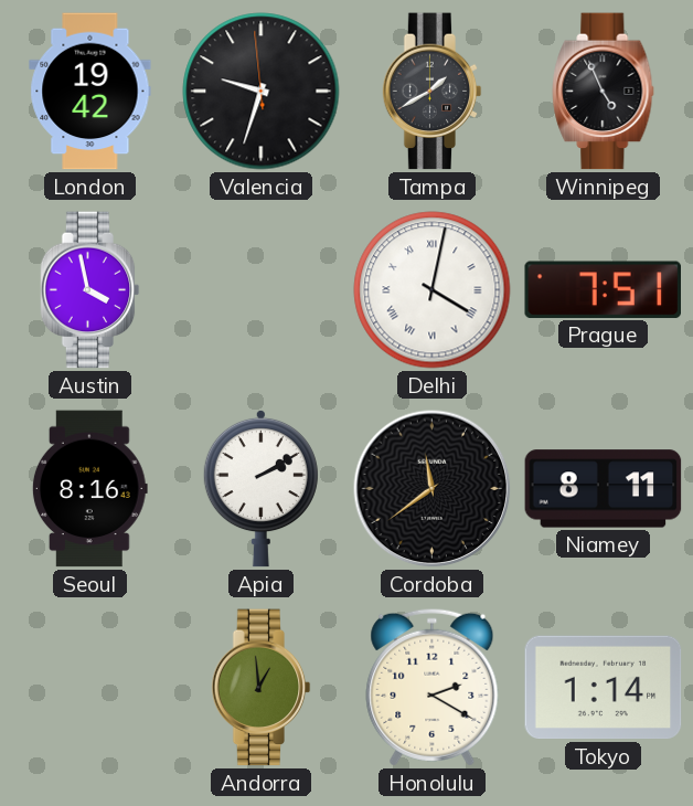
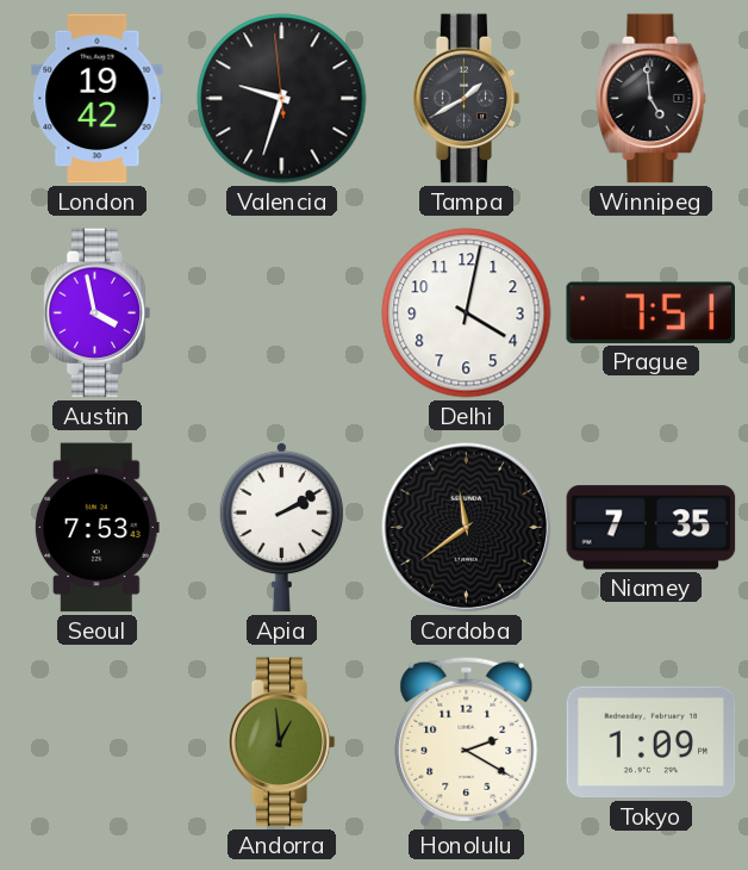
Winnipeg: 4:56 -> 4:59 (652, 99)
Delhi numerals: Roman -> Arabic (467, 313)
Seoul: 8:16 -> 7:53 (96, 528)
Niamey: 8:11 -> 7:35 (652, 528)
Tokyo: 1:14 -> 1:09 (652, 742)
